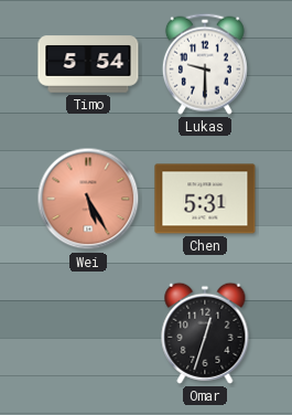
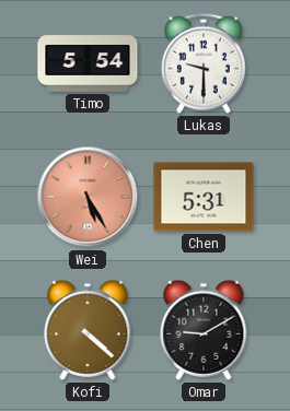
Kofi: none -> 4:22 (88, 330)
Omar: 12:33 -> 9:10 (204, 330)
